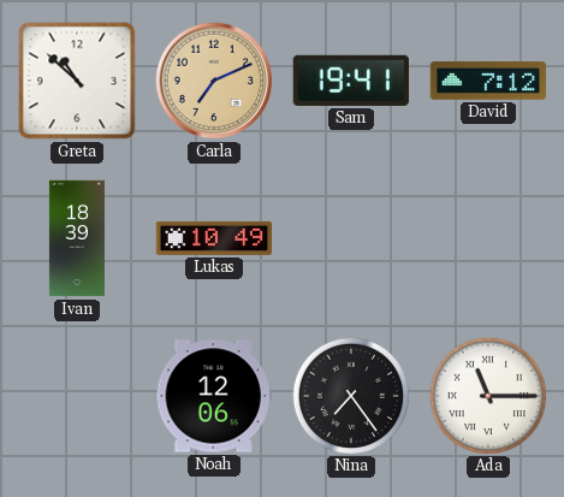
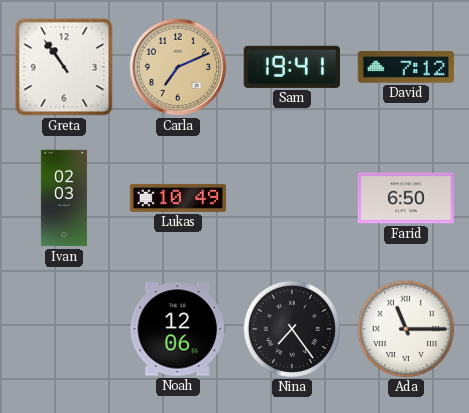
Greta: 10:52 -> 10:54 (64, 67)
Ivan: 18:39 -> 02:03 (64, 198)
Farid: none -> 6:50 (405, 198)
